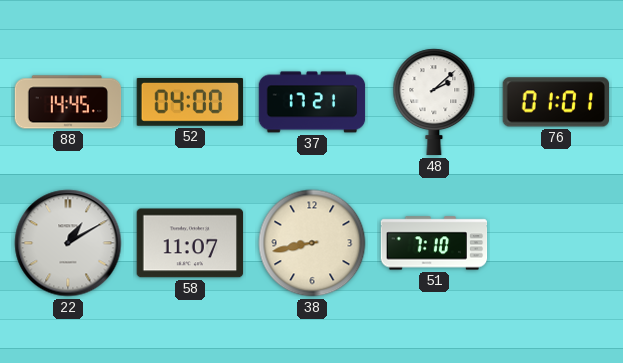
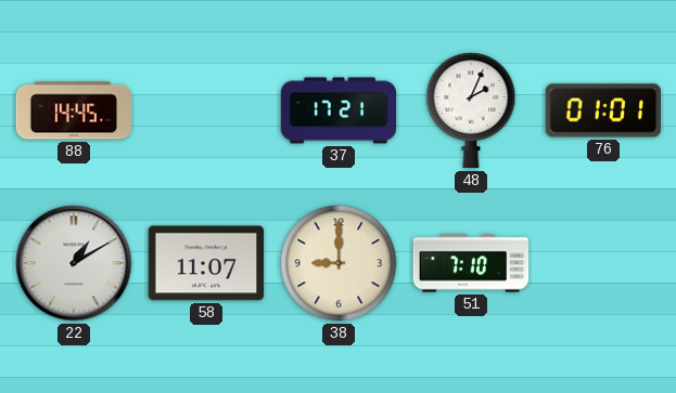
52: 04:00 -> none (190, 103)
48: 2:08 -> 2:04 (471, 110)
38: 8:43 -> 9:00 (339, 263)
